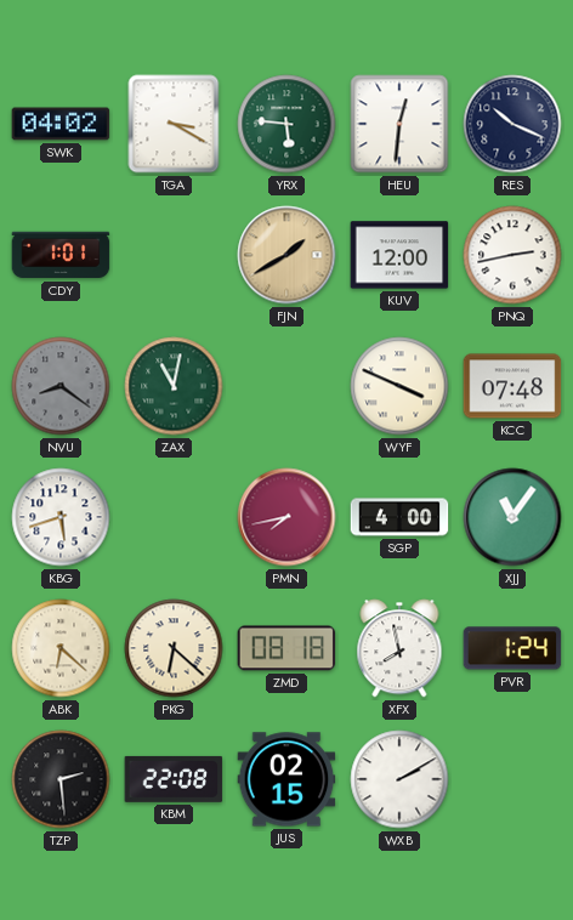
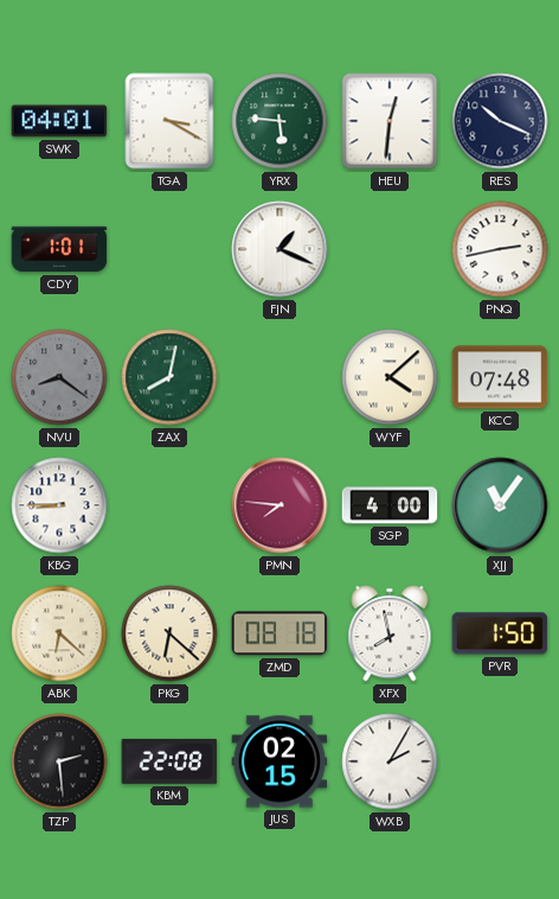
SWK: 04:02 -> 04:01 (59, 121)
FJN: 1:40 -> 1:19 (279, 249)
FJN dial: champagne -> white (279, 249)
KUV: 12:00 -> none (399, 255)
ZAX: 11:02 -> 8:02 (169, 377)
WYF: 3:49 -> 4:08 (390, 377)
KBG: 5:42 -> 8:45 (59, 505)
PMN: 7:43 -> 7:46 (279, 505)
PVR: 1:24 -> 1:50 (500, 633)
WXB: 2:10 -> 2:05 (390, 761)
